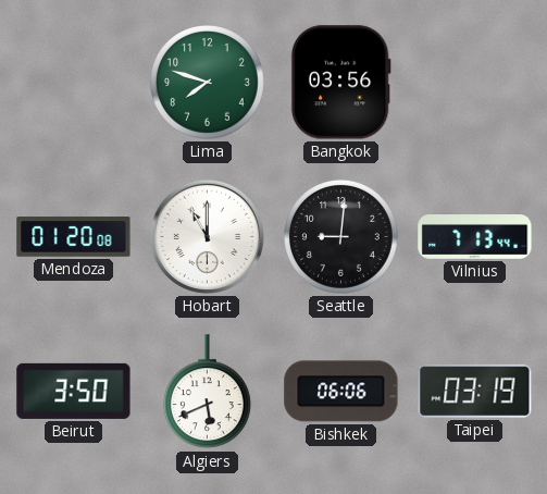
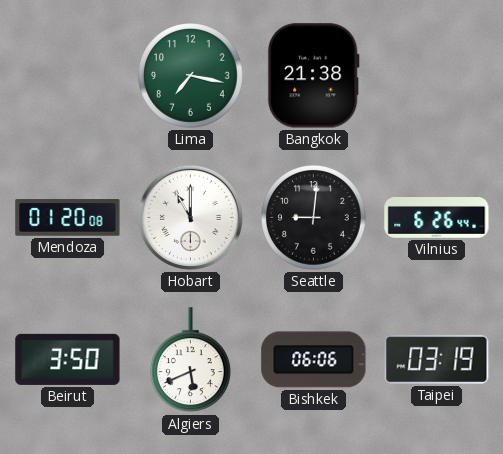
Lima: 7:48 -> 7:17 (191, 76)
Bangkok: 03:56 -> 21:38 (313, 76)
Vilnius: 7:13 -> 6:26 (437, 218)
